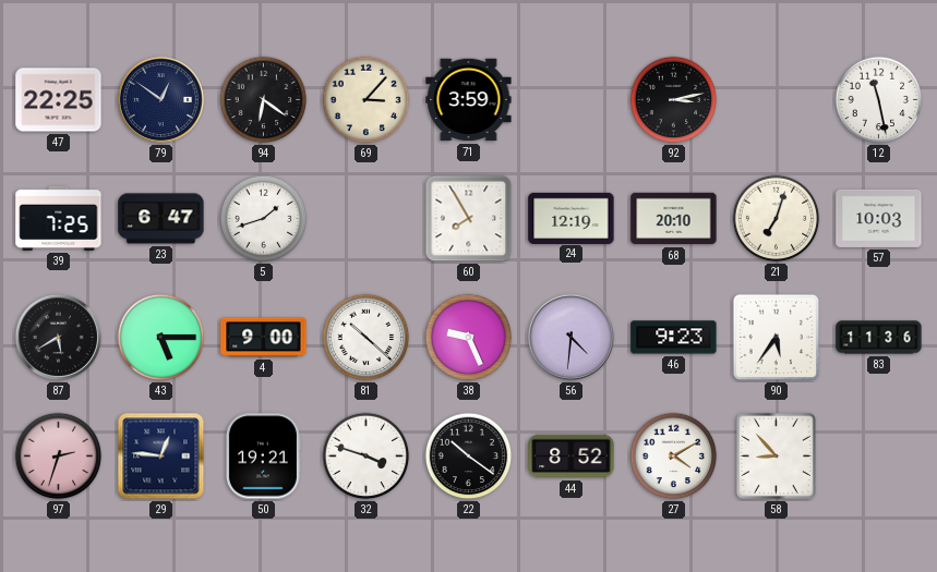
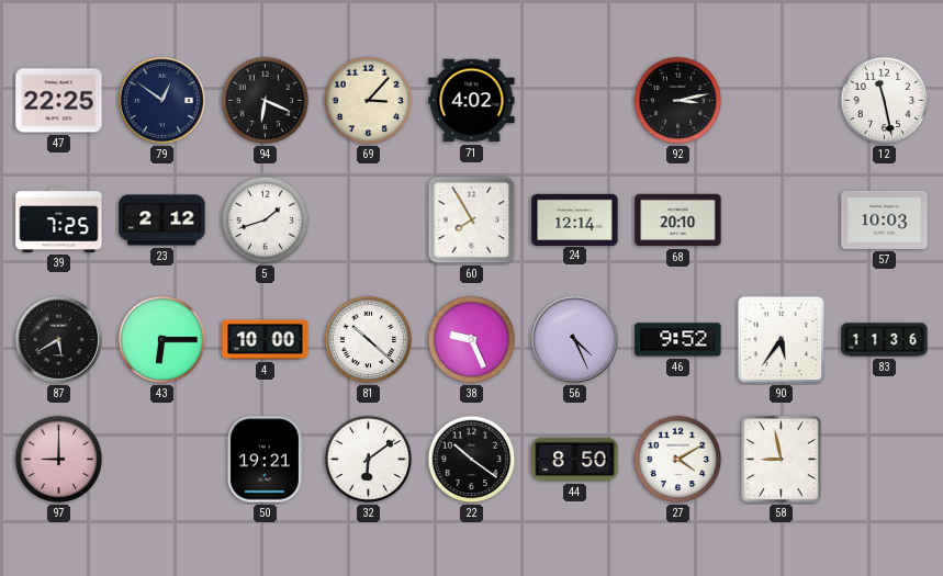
94: 6:21 -> 6:19 (266, 101)
71: 3:59 -> 4:02 (472, 101)
23: 6:47 -> 2:12 (162, 221)
24: 12:19 -> 12:14 (575, 219)
21: 7:03 -> none (777, 219)
43: 5:15 -> 6:15 (162, 340)
4: 9:00 -> 10:00 (266, 340)
56: 4:31 -> 4:26 (574, 339)
46: 9:23 -> 9:52 (678, 340)
97: 2:33 -> 9:00 (59, 460)
29: 12:46 -> none (161, 457)
32: 3:48 -> 6:09 (369, 460)
44: 8:52 -> 8:50 (575, 460)
58: 8:53 -> 8:58 (781, 459)
